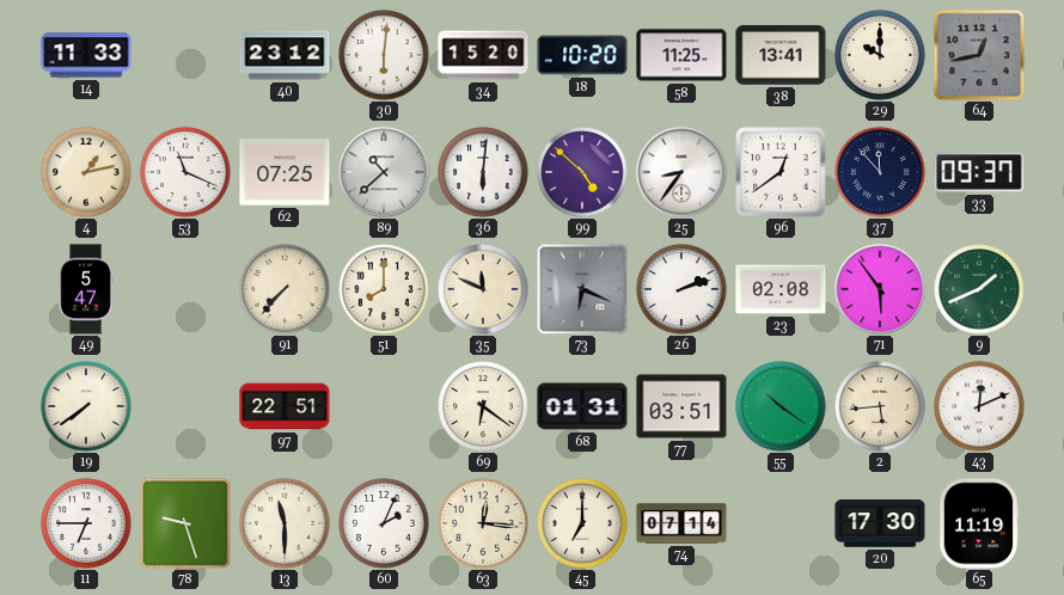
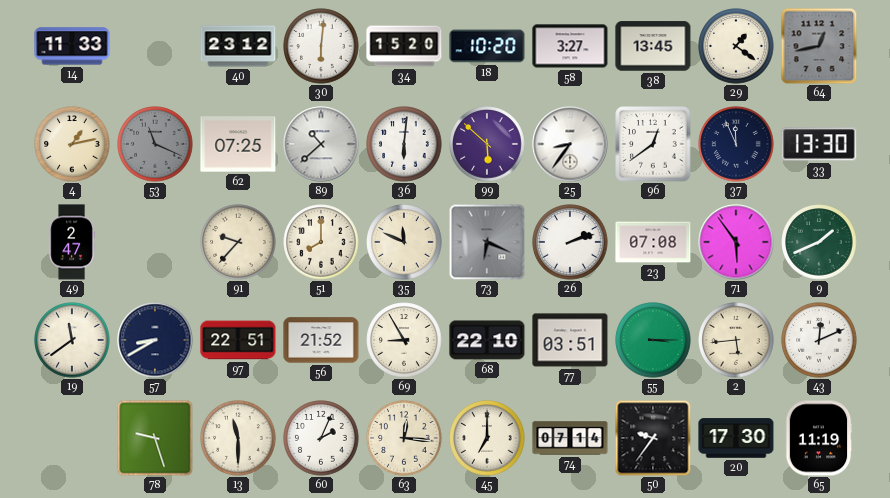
58: 11:25 -> 3:27 (570, 46)
38: 13:41 -> 13:45 (653, 46)
29: 10:00 -> 1:21 (736, 46)
53 dial: white -> grey (155, 144)
99: 4:52 -> 5:52 (487, 144)
37: 11:53 -> 11:56 (736, 144)
33: 09:37 -> 13:30 (819, 144)
49: 5:47 -> 2:47 (72, 242)
91: 7:37 -> 9:37 (238, 242)
23: 02:08 -> 07:08 (653, 242)
19: 7:39 -> 11:39 (72, 340)
57: none -> 8:40 (155, 340)
56: none -> 21:52 (321, 340)
69: 6:21 -> 8:55 (404, 340)
68: 01:31 -> 22:10 (487, 340)
55: 10:21 -> 3:15 (653, 340)
11: 6:45 -> none (86, 523)
50: none -> 9:36 (653, 438)
